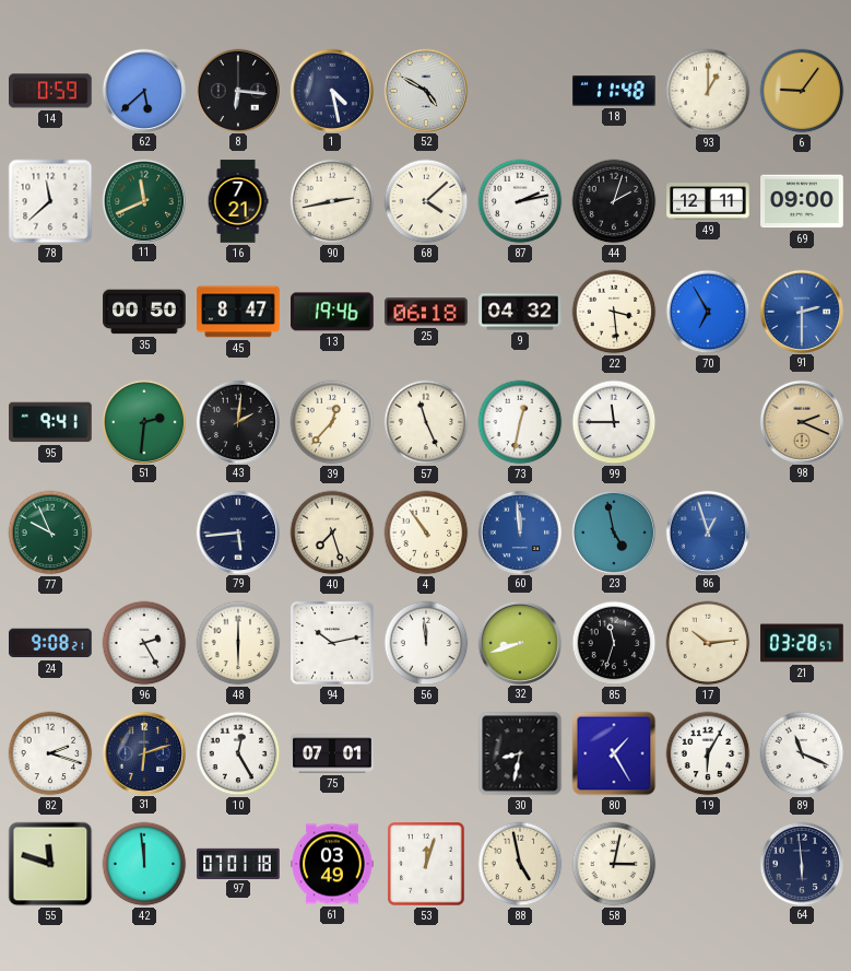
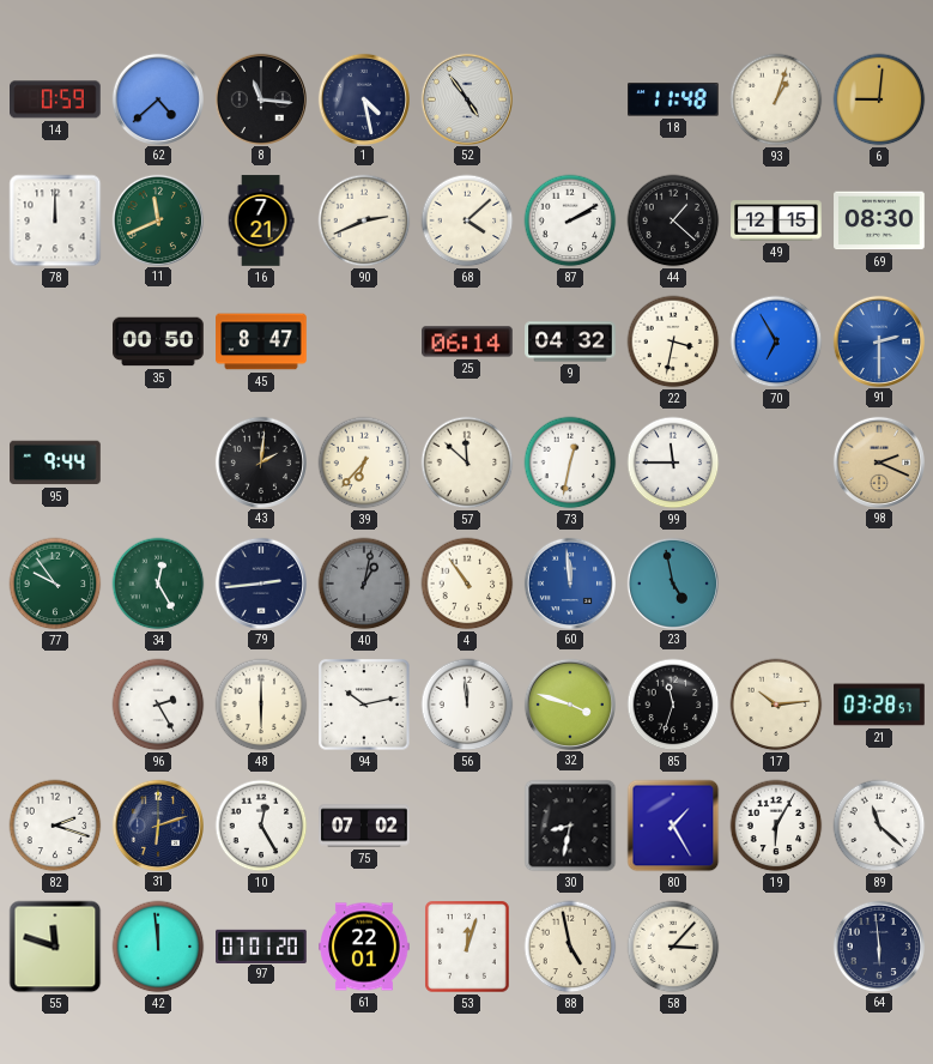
62: 5:38 -> 4:38 (157, 98)
8: 6:16 -> 11:16 (260, 98)
52: 4:50 -> 4:54 (466, 98)
93: 1:00 -> 1:03 (776, 99)
6: 9:06 -> 9:01 (879, 99)
78: 11:38 -> 12:00 (55, 220)
90: 2:43 -> 2:41 (364, 220)
87: 2:13 -> 2:10 (570, 220)
44: 2:03 -> 1:22 (673, 220)
49: 12:11 -> 12:15 (776, 220)
69: 09:00 -> 08:30 (879, 220)
13: 19:46 -> none (333, 312)
25: 06:18 -> 06:14 (467, 341)
22: 3:29 -> 3:32 (673, 341)
95: 9:41 -> 9:44 (55, 463)
51: 2:31 -> none (143, 421)
39: 12:37 -> 6:37 (364, 463)
57: 11:26 -> 11:52 (467, 463)
77: 9:56 -> 9:54 (55, 584)
34: none -> 12:25 (158, 584)
79: 5:44 -> 2:44 (260, 582)
40: 7:27 -> 1:02 (364, 584)
40 dial: cream -> grey (364, 584)
86: 12:57 -> none (707, 531)
24: 9:08 -> none (51, 643)
32: 8:42 -> 3:48 (569, 703)
75: 07:01 -> 07:02 (364, 826)
89: 11:19 -> 11:22 (879, 826)
97: 07:01:18 -> 07:01:20 (261, 945)
61: 03:49 -> 22:01 (364, 947)
58: 3:02 -> 3:07 (673, 947)
